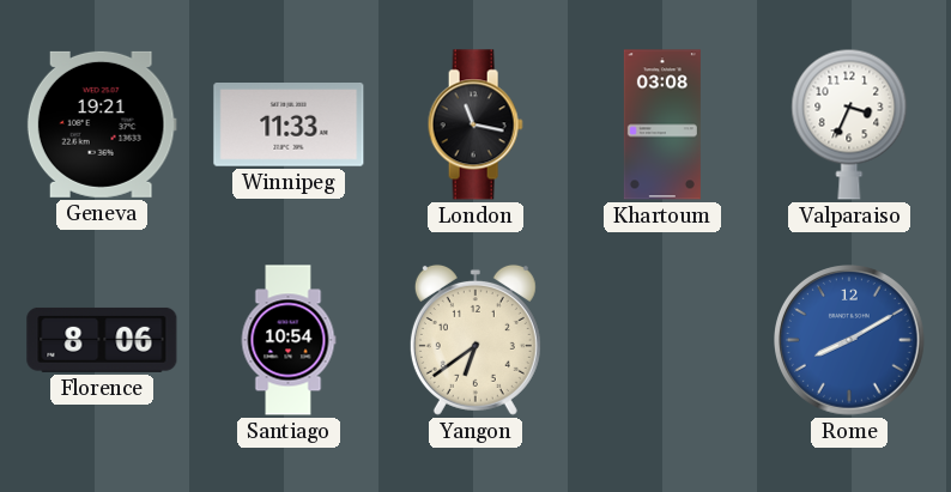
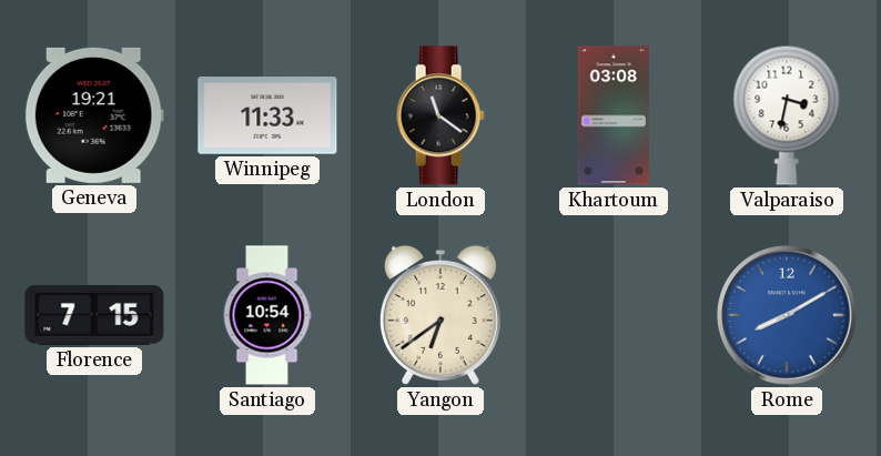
London: 11:17 -> 11:21 (440, 115)
Valparaiso: 3:34 -> 3:32 (787, 115)
Florence: 8:06 -> 7:15 (94, 315)
